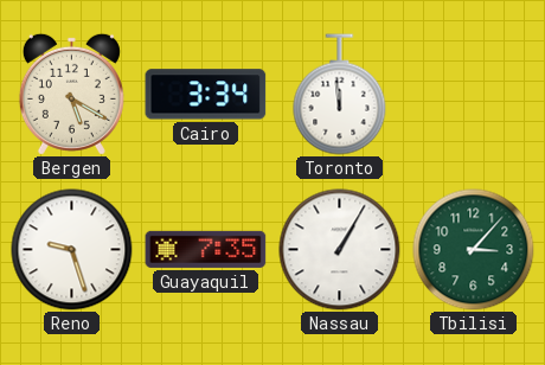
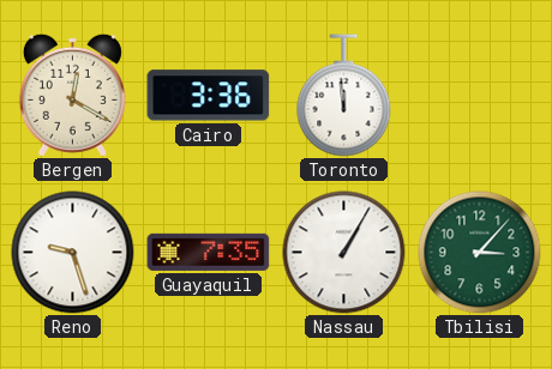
Bergen: 5:20 -> 12:20 (72, 95)
Cairo: 3:34 -> 3:36 (209, 96)
